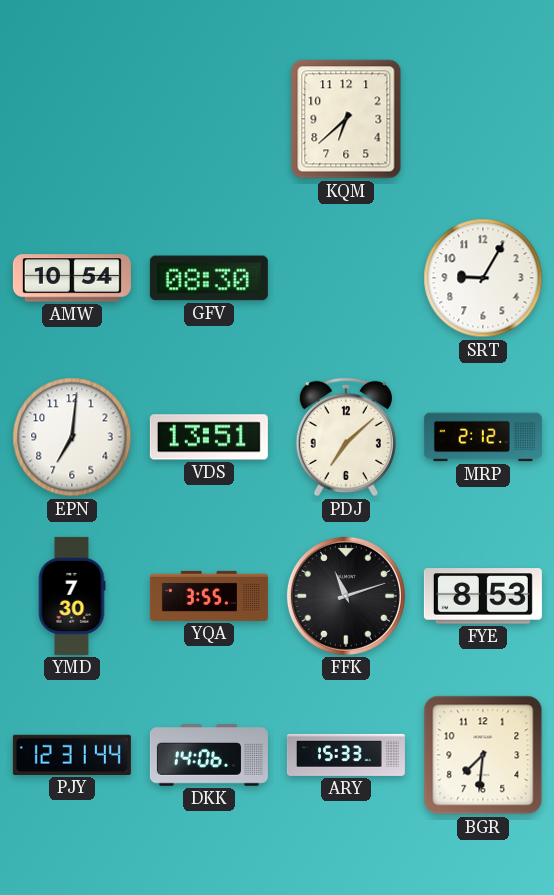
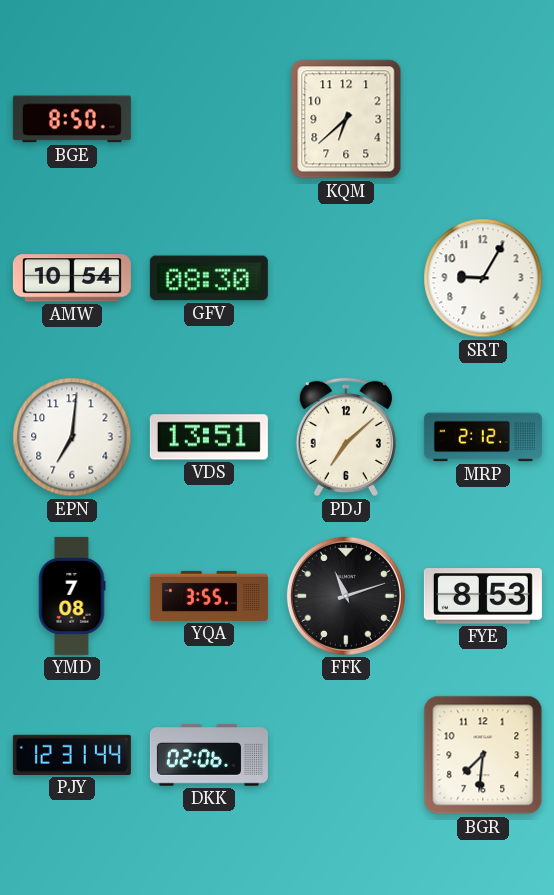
BGE: none -> 8:50 (72, 119)
YMD: 7:30 -> 7:08 (72, 596)
DKK: 14:06 -> 02:06 (209, 755)
ARY: 15:33 -> none (346, 755)
